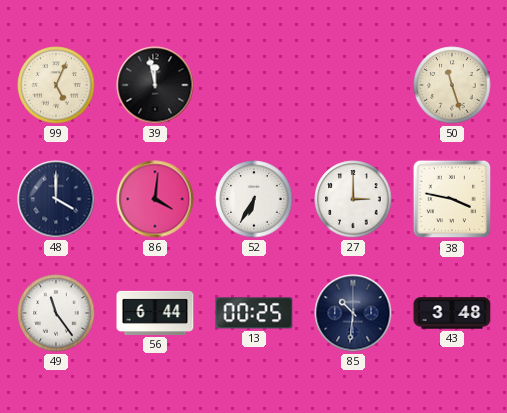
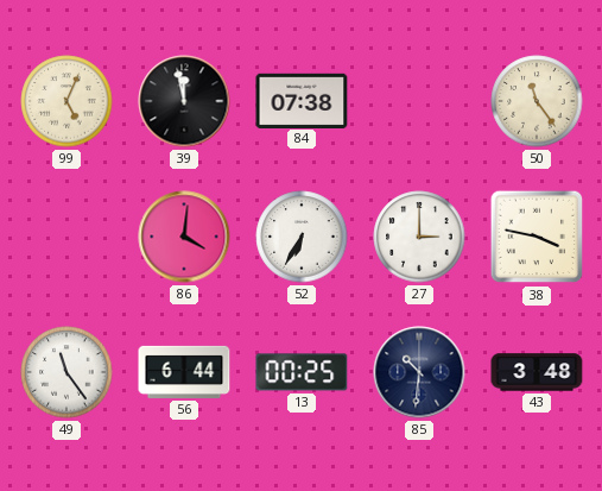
84: none -> 07:38 (302, 100)
50: 11:27 -> 11:24 (537, 101)
48: 4:00 -> none (56, 199)
